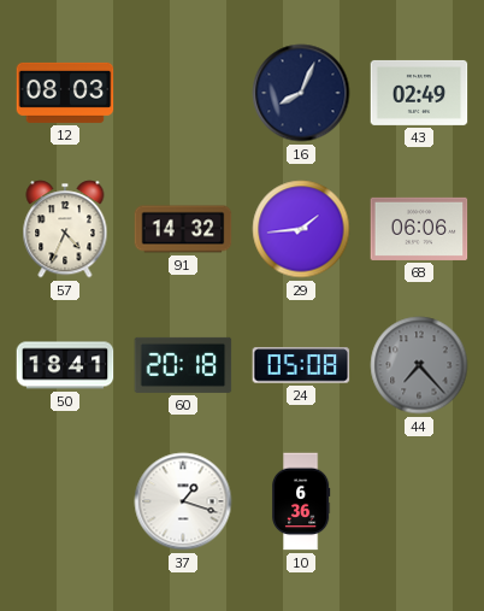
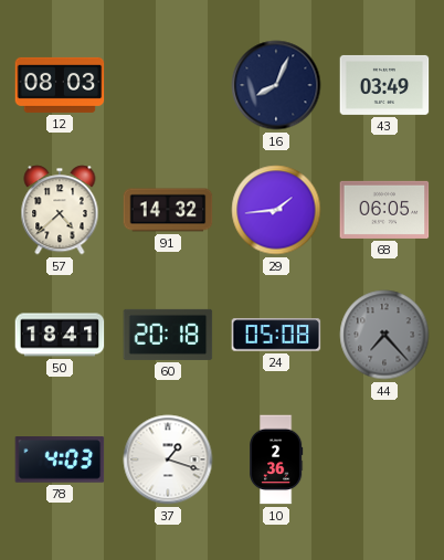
43: 02:49 -> 03:49 (384, 85)
57: 4:34 -> 4:38 (60, 210)
68: 06:06 -> 06:05 (384, 210)
78: none -> 4:03 (60, 459)
10: 6:36 -> 2:36 (277, 459)
